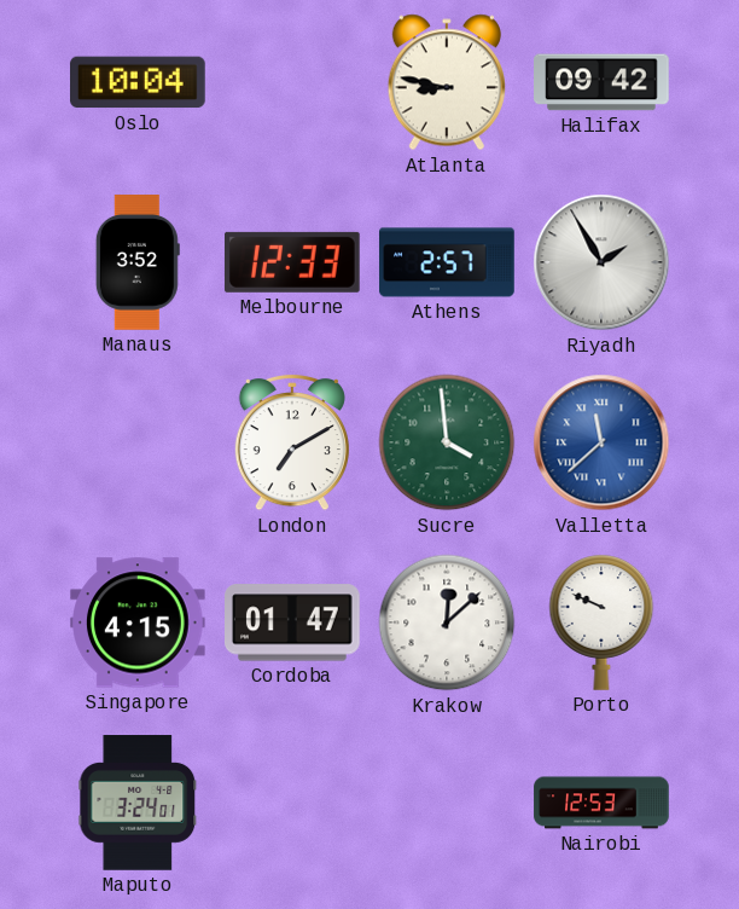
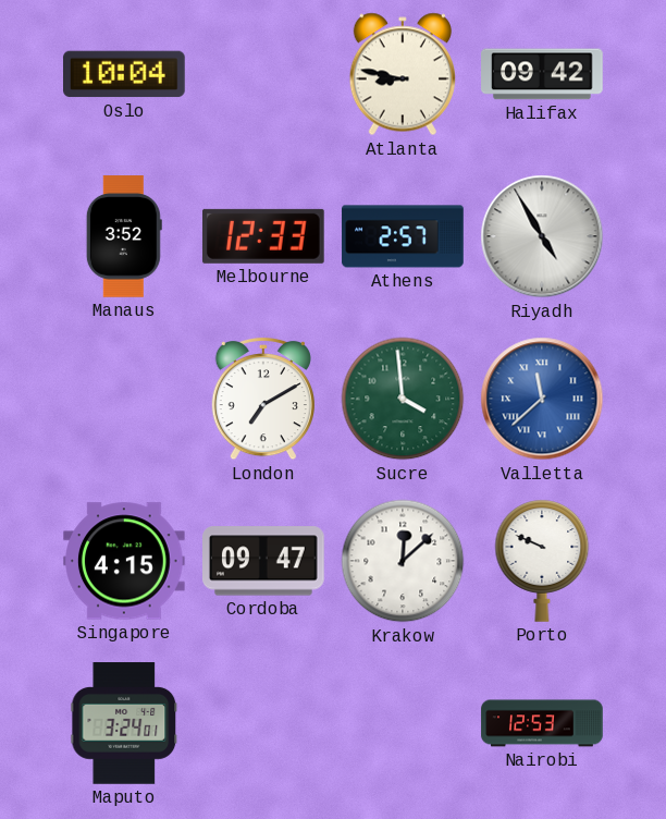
Riyadh: 1:55 -> 4:55 (542, 236)
Cordoba: 01:47 -> 09:47 (264, 561)
